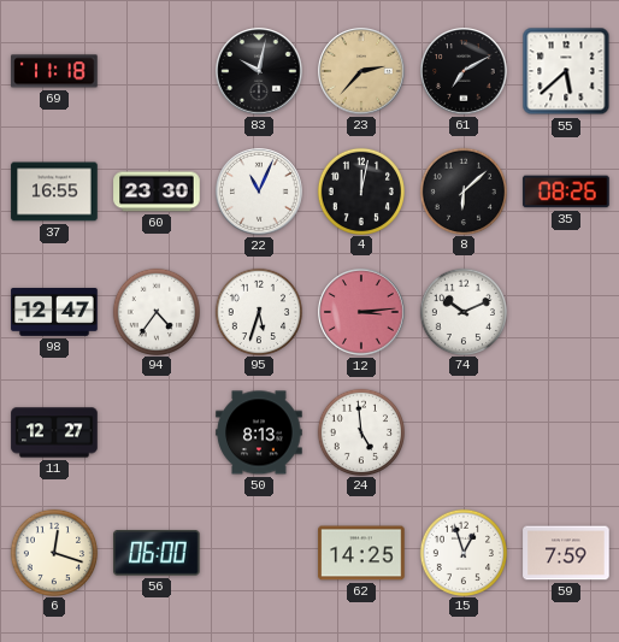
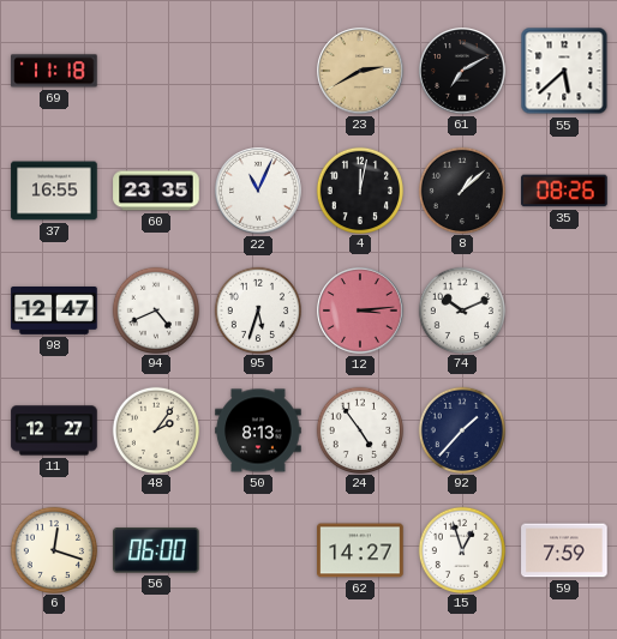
83: 10:02 -> none (259, 71)
23: 2:37 -> 2:40 (360, 71)
60: 23:30 -> 23:35 (156, 191)
8: 6:08 -> 1:08 (461, 189)
94: 4:36 -> 4:41 (155, 309)
48: none -> 2:06 (155, 429)
24: 4:59 -> 4:54 (359, 429)
92: none -> 1:37 (461, 429)
62: 14:25 -> 14:27 (360, 550)
